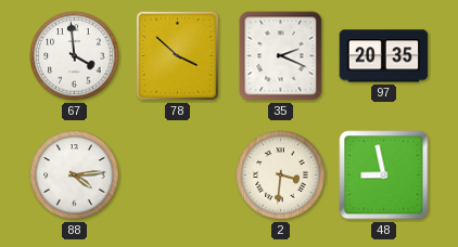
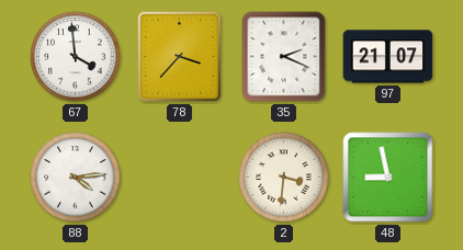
78: 3:52 -> 3:37 (179, 56)
97: 20:35 -> 21:07 (388, 57)
